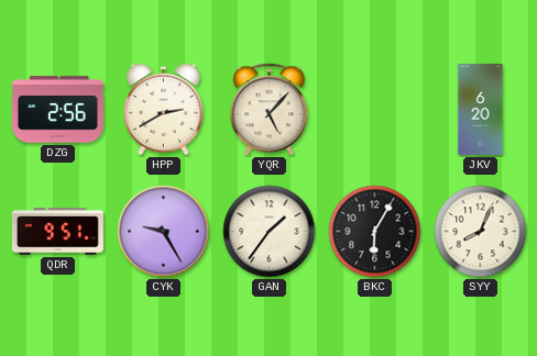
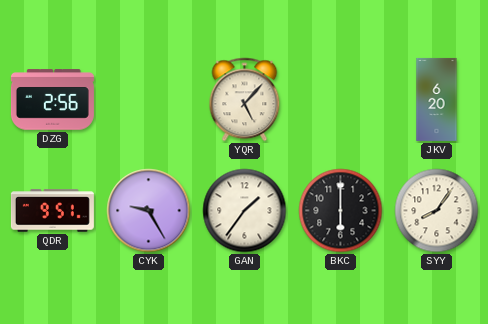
HPP: 2:40 -> none (164, 110)
BKC: 6:05 -> 6:00 (341, 211)
SYY: 8:04 -> 8:06 (437, 211)
